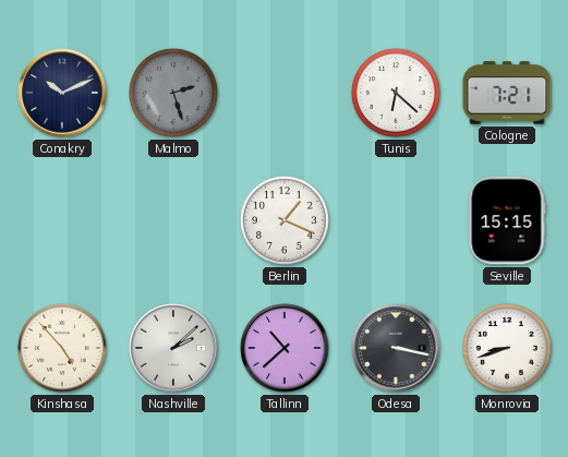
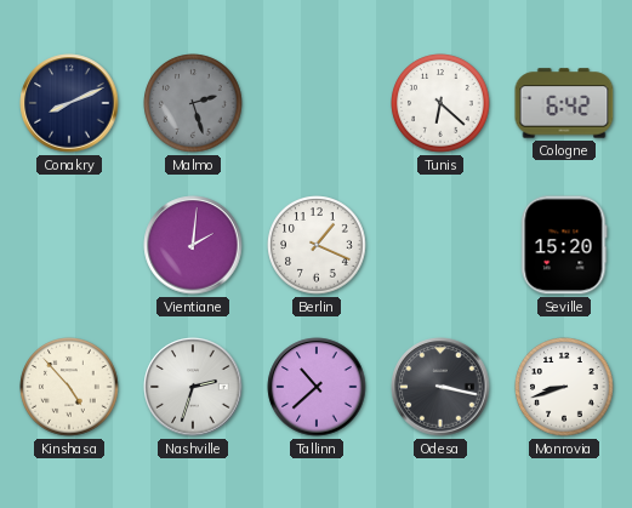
Conakry: 10:11 -> 8:11 (69, 103)
Cologne: 7:21 -> 6:42 (564, 103)
Vientiane: none -> 2:01 (193, 245)
Seville: 15:15 -> 15:20 (564, 245)
Nashville: 2:08 -> 2:33 (193, 387)
